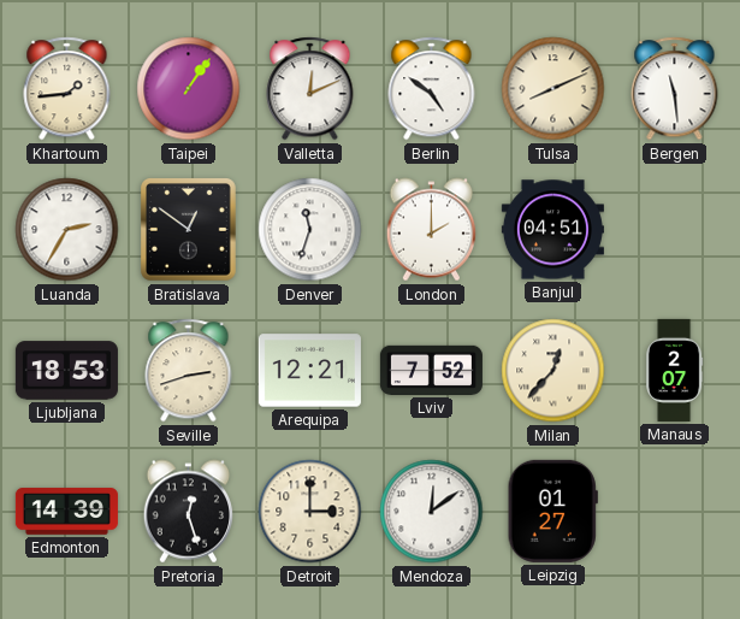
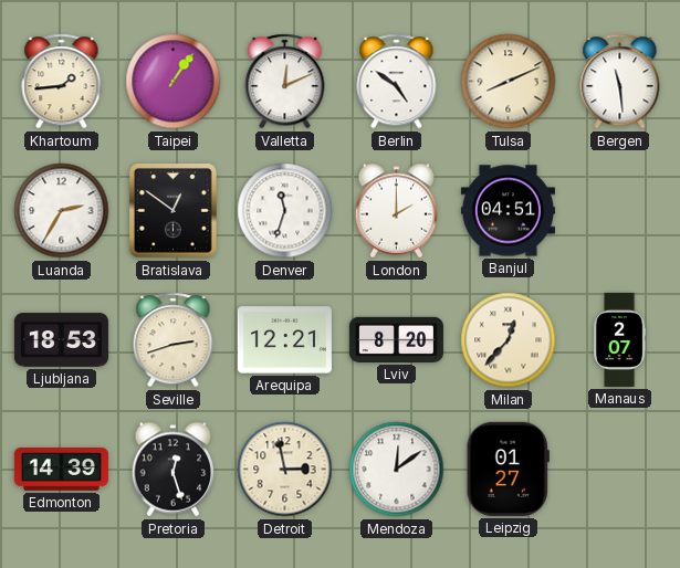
Lviv: 7:52 -> 8:20 (396, 339)
Detroit: 3:00 -> 2:58 (285, 470)
